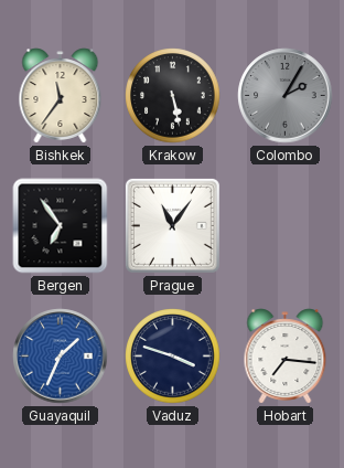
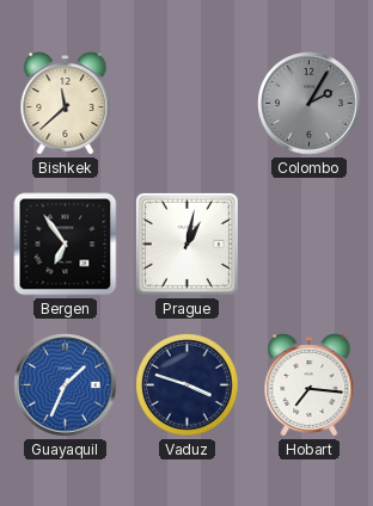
Bishkek: 11:36 -> 11:38 (66, 104)
Krakow: 5:28 -> none (173, 96)
Prague: 11:06 -> 1:02 (186, 243)
